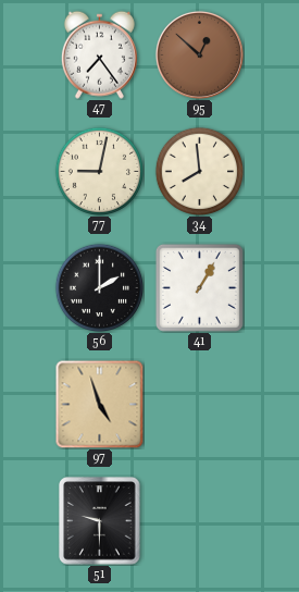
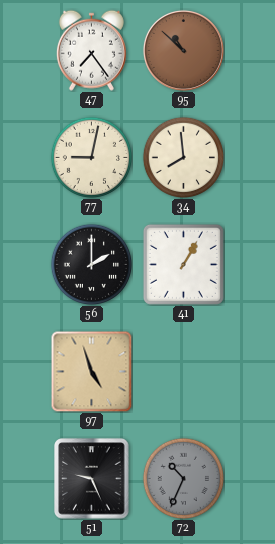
95: 12:52 -> 10:52 (183, 50)
51: 9:30 -> 9:26 (92, 479)
72: none -> 10:34 (183, 478)
